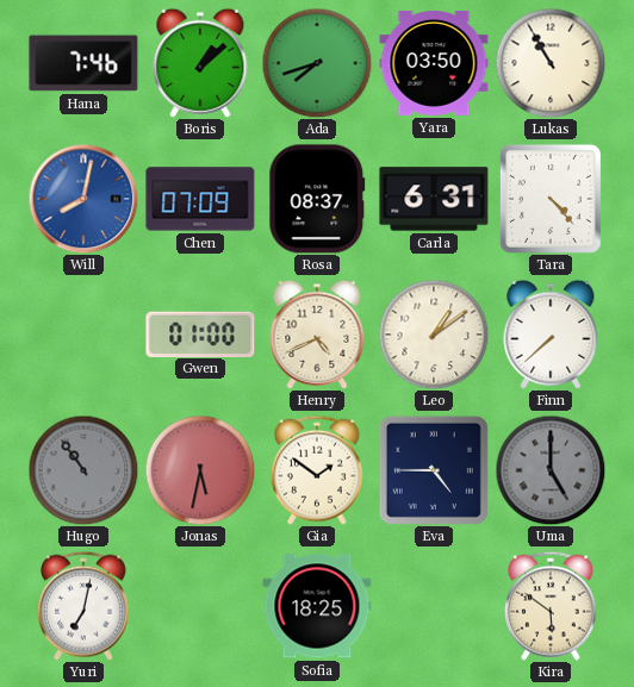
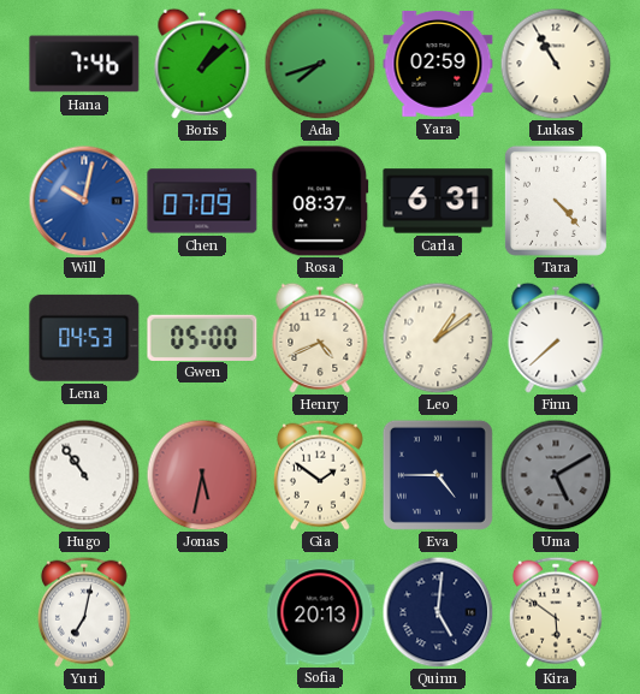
Yara: 03:50 -> 02:59 (438, 65)
Will: 8:02 -> 10:02 (84, 201)
Lena: none -> 04:53 (84, 338)
Gwen: 01:00 -> 05:00 (202, 337)
Hugo dial: grey -> white (84, 475)
Uma: 5:00 -> 5:10 (556, 475)
Sofia: 18:25 -> 20:13 (320, 612)
Quinn: none -> 5:01 (438, 612)
